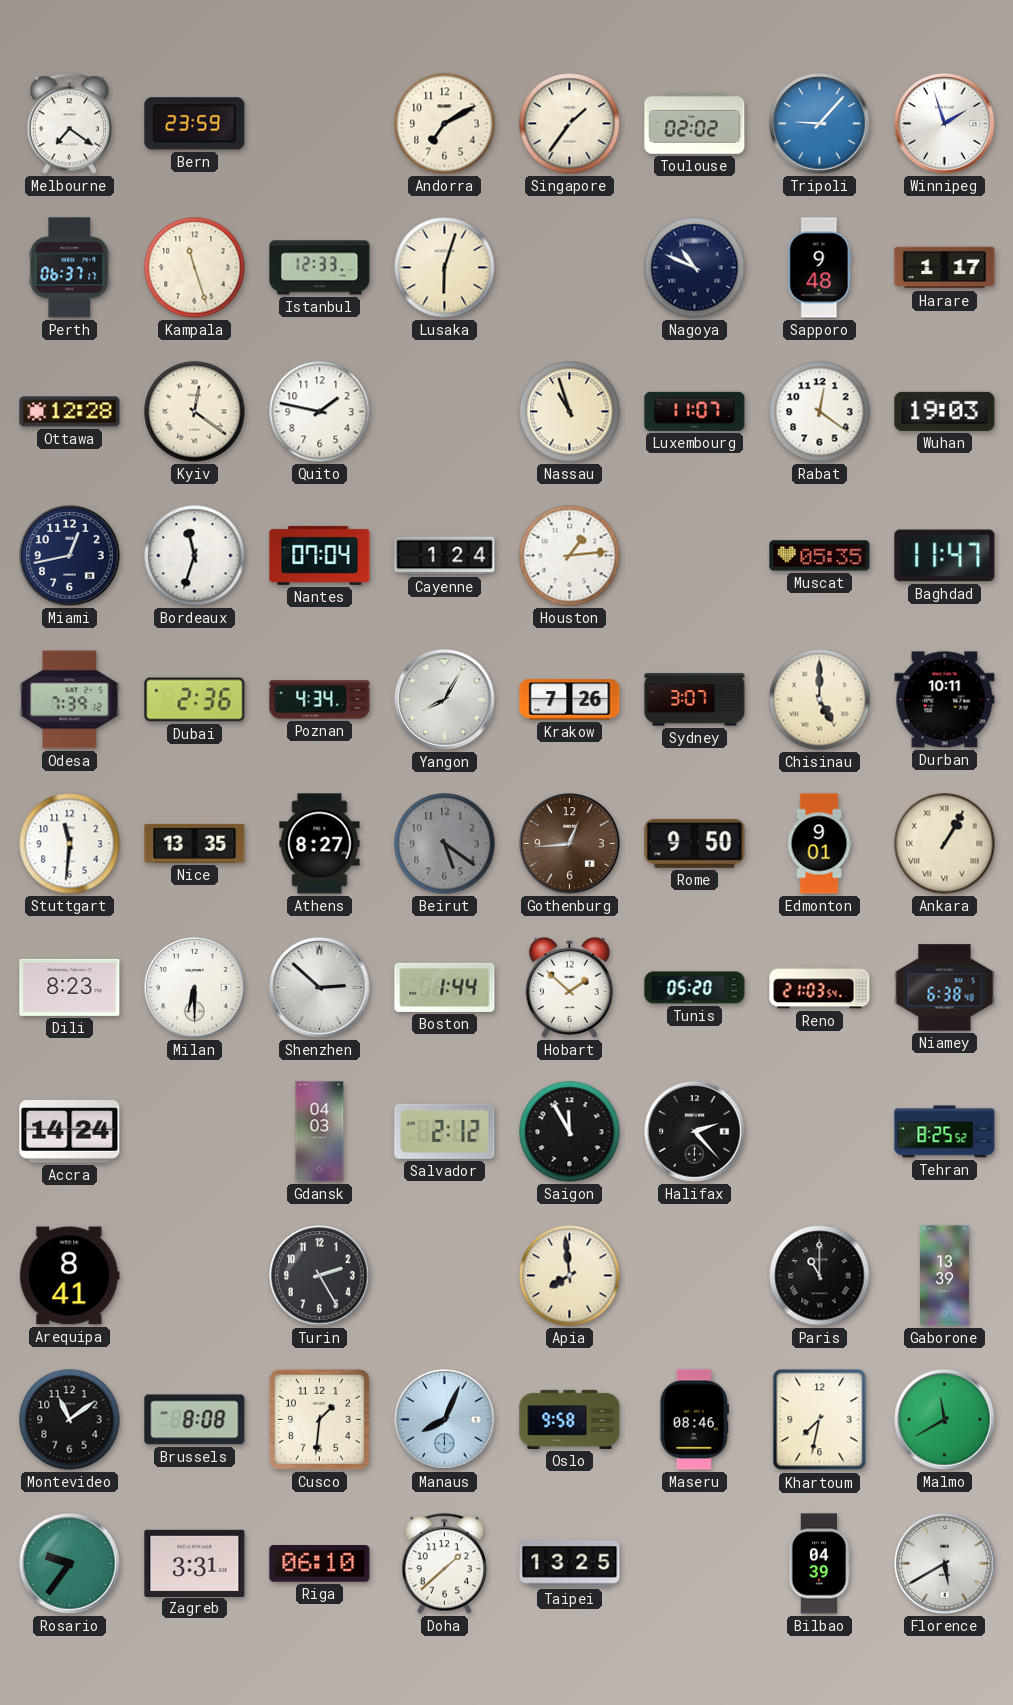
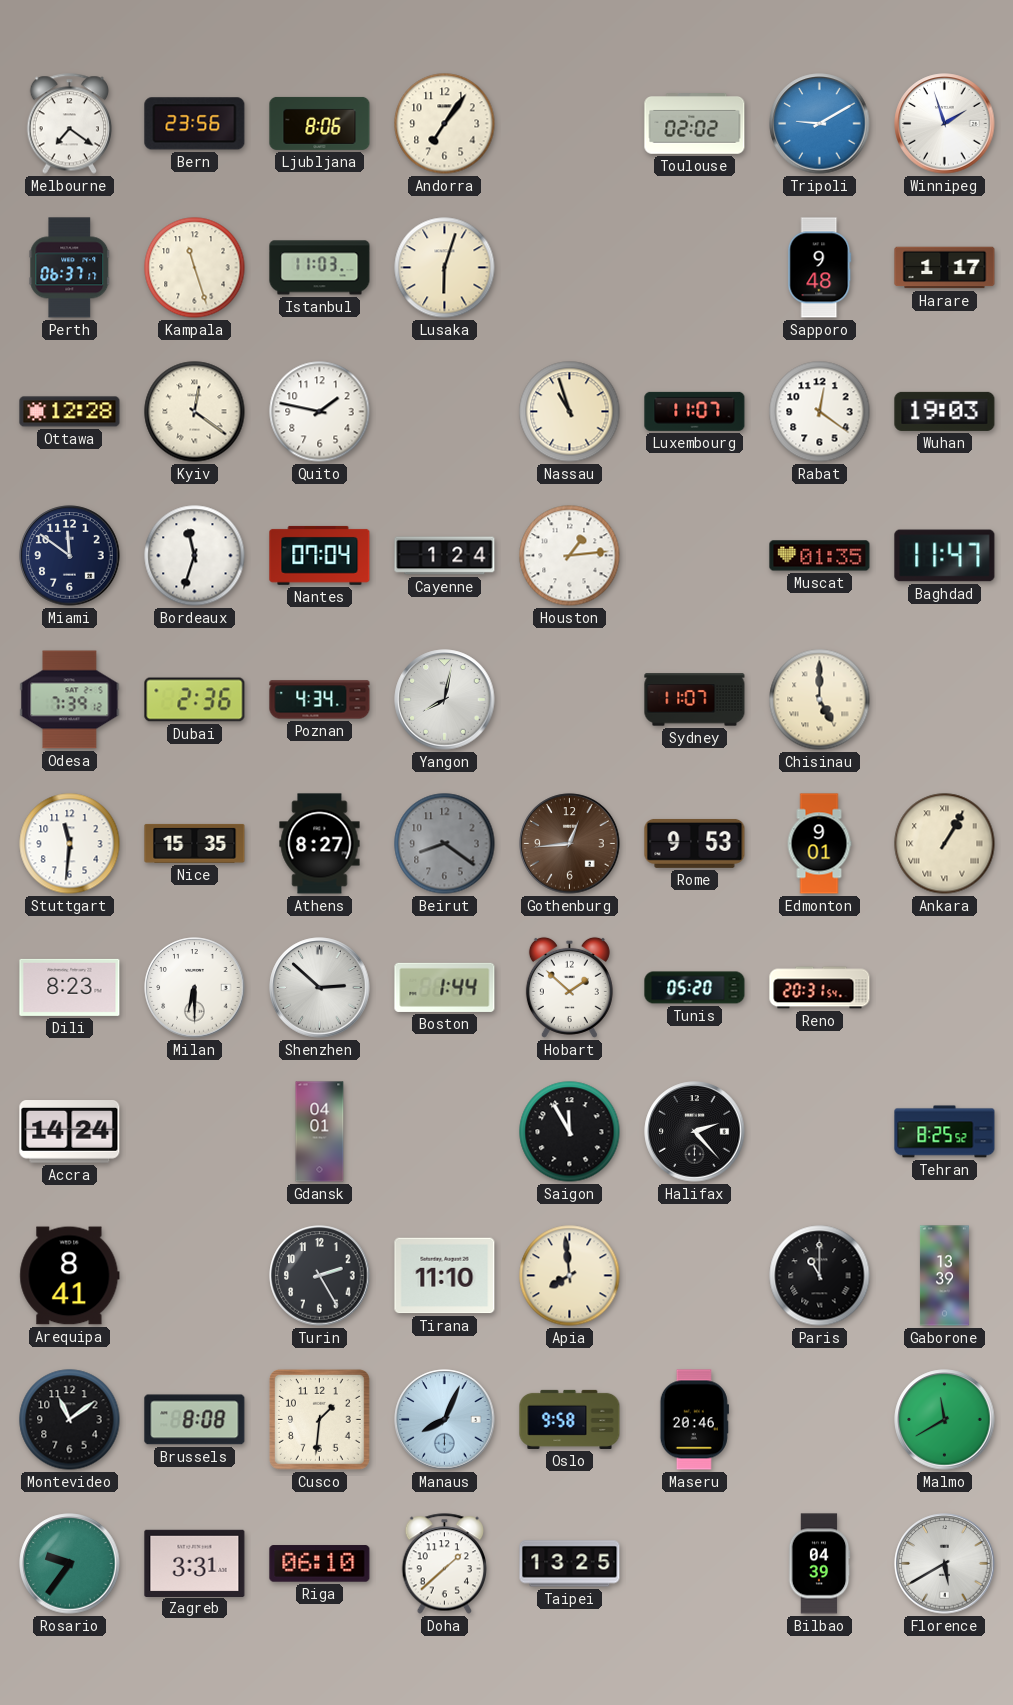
Bern: 23:59 -> 23:56 (195, 124)
Ljubljana: none -> 8:06 (320, 123)
Andorra: 7:10 -> 7:06 (445, 124)
Singapore: 1:36 -> none (570, 124)
Tripoli: 9:07 -> 9:10 (820, 124)
Istanbul: 12:33 -> 11:03 (320, 268)
Nagoya: 10:49 -> none (695, 268)
Miami: 12:43 -> 11:51 (70, 556)
Muscat: 05:35 -> 01:35 (820, 556)
Yangon: 8:05 -> 8:02 (445, 700)
Krakow: 7:26 -> none (570, 700)
Sydney: 3:07 -> 11:07 (695, 700)
Durban: 10:11 -> none (945, 700)
Nice: 13:35 -> 15:35 (195, 843)
Beirut: 5:21 -> 8:21 (445, 844)
Rome: 9:50 -> 9:53 (695, 843)
Reno: 21:03 -> 20:31 (820, 988)
Niamey: 6:38 -> none (945, 988)
Gdansk: 04:03 -> 04:01 (320, 1132)
Salvador: 2:12 -> none (445, 1131)
Tirana: none -> 11:10 (445, 1276)
Maseru: 08:46 -> 20:46 (694, 1420)
Khartoum: 7:32 -> none (820, 1420)
